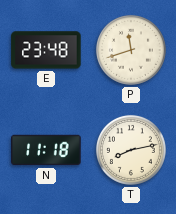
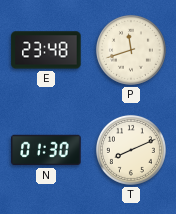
N: 11:18 -> 01:30 (46, 150)
T: 8:13 -> 8:11 (131, 150)
